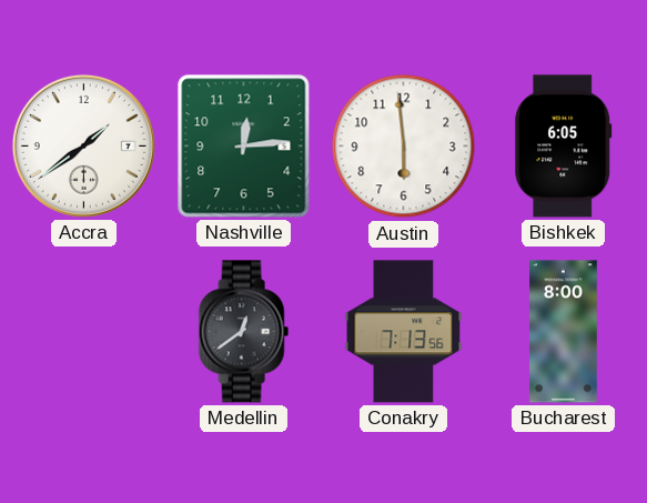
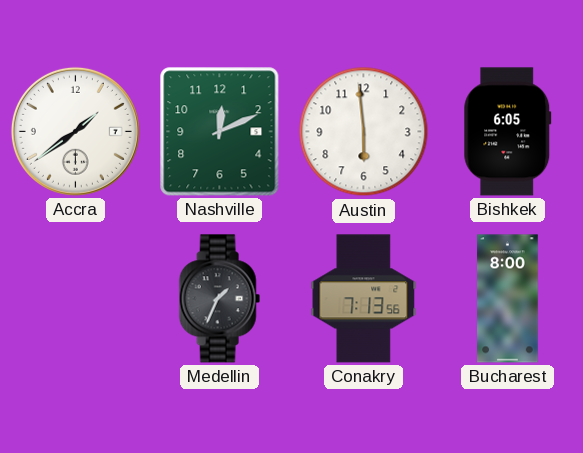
Nashville: 12:14 -> 12:11 (220, 132)
Medellin: 12:39 -> 1:34 (219, 299)
